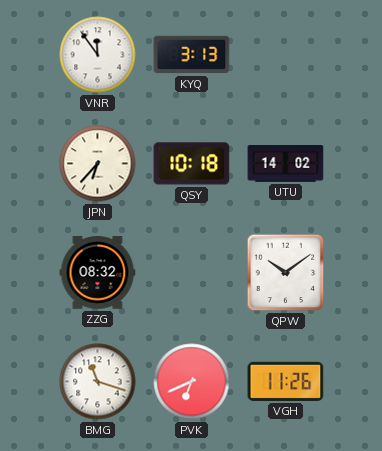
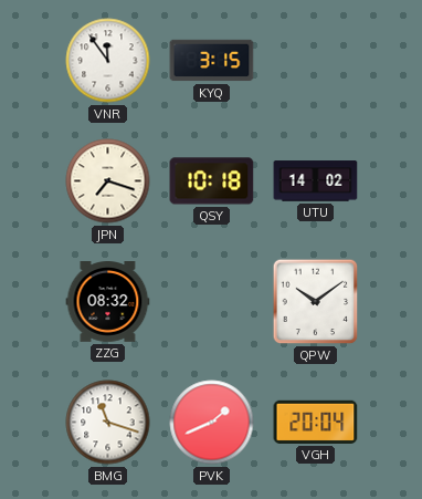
KYQ: 3:13 -> 3:15 (212, 61)
JPN: 6:37 -> 7:18 (108, 181)
PVK: 6:41 -> 1:41 (212, 423)
VGH: 11:26 -> 20:04 (316, 422)
